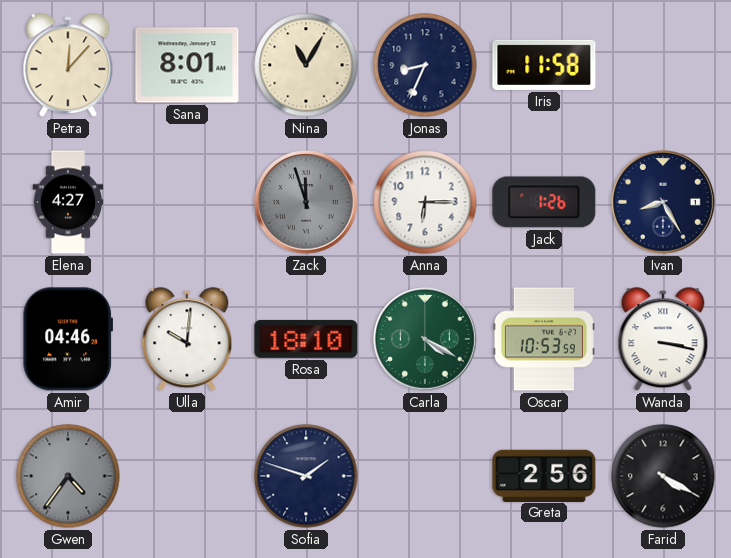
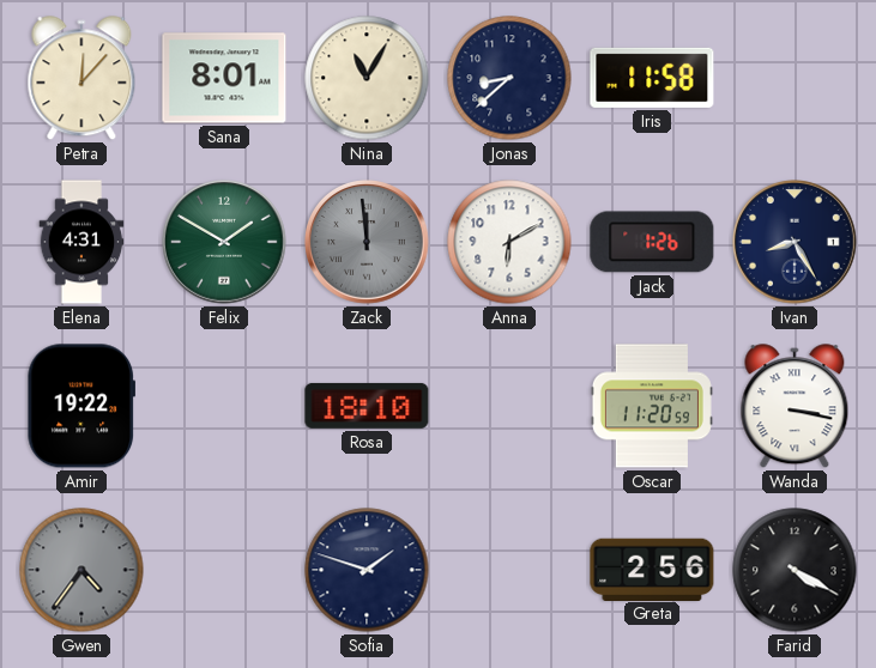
Jonas: 8:34 -> 8:38 (509, 78)
Elena: 4:27 -> 4:31 (81, 242)
Felix: none -> 1:50 (225, 243)
Zack: 11:57 -> 11:59 (368, 243)
Anna: 6:15 -> 6:10 (509, 242)
Amir: 04:46 -> 19:22 (80, 406)
Ulla: 10:01 -> none (187, 340)
Carla: 4:20 -> none (426, 340)
Oscar: 10:53 -> 11:20 (652, 406)
